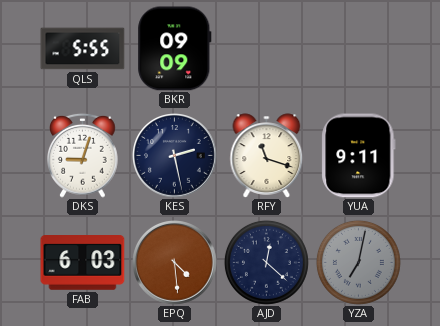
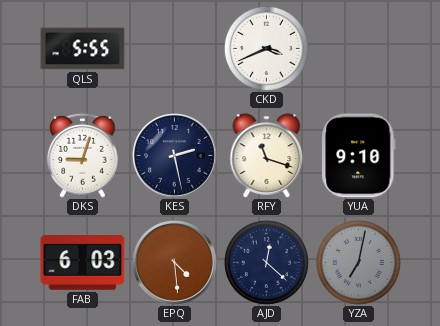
BKR: 09:09 -> none (175, 49)
CKD: none -> 3:41 (266, 48)
YUA: 9:11 -> 9:10 (359, 156)
